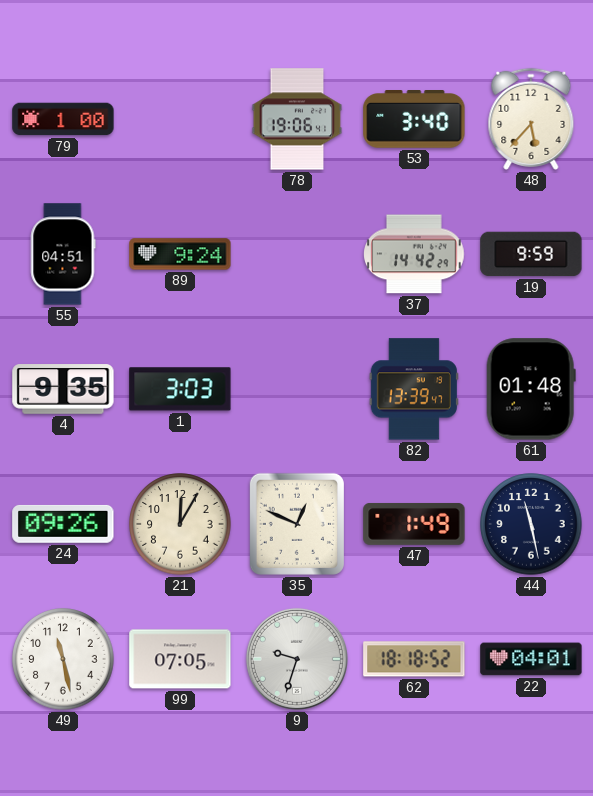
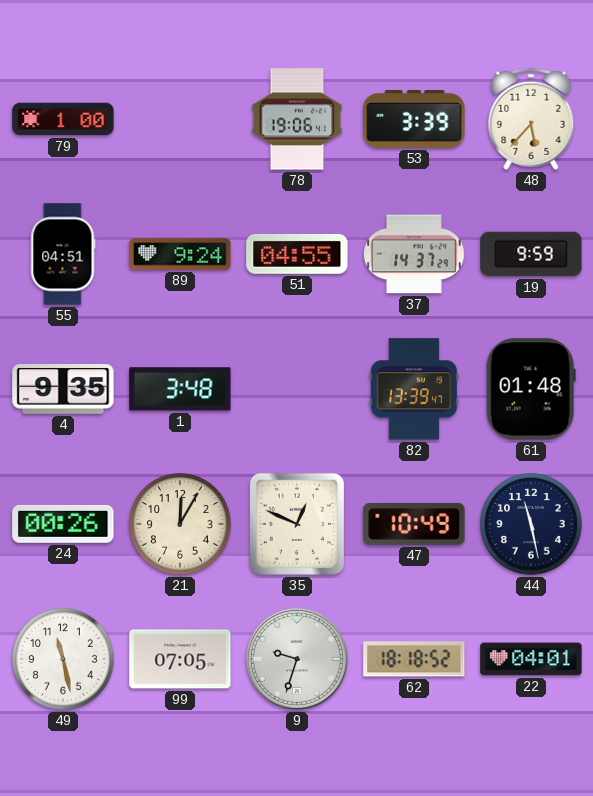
53: 3:40 -> 3:39 (414, 119)
51: none -> 04:55 (297, 254)
37: 14:42 -> 14:37 (414, 254)
1: 3:03 -> 3:48 (180, 389)
24: 09:26 -> 00:26 (63, 524)
47: 1:49 -> 10:49 (414, 524)
